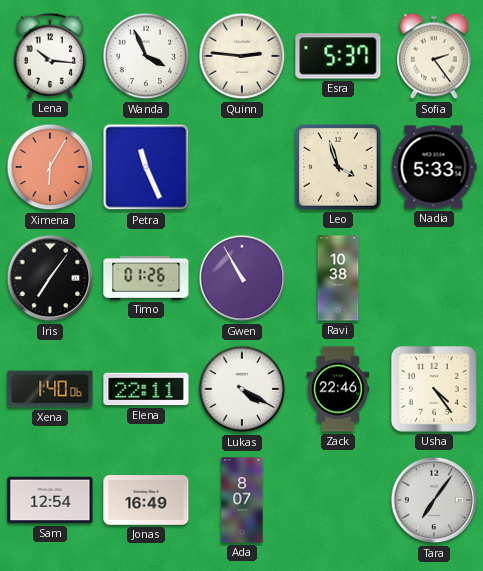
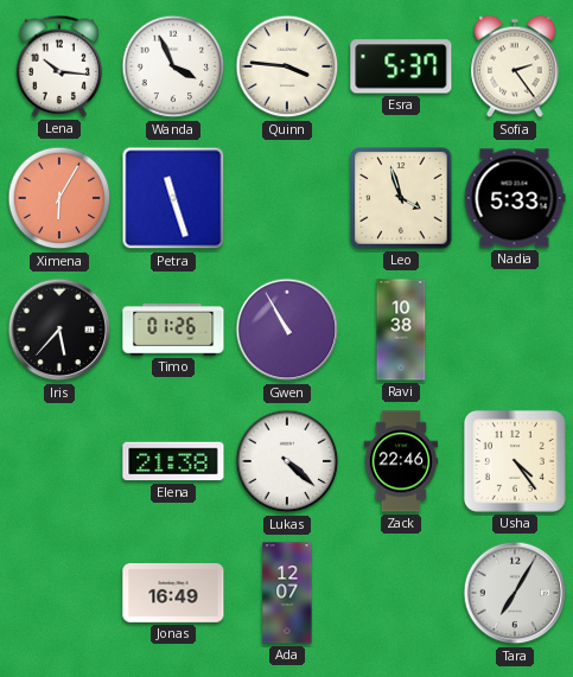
Quinn: 2:46 -> 3:46 (287, 66)
Petra: 11:26 -> 11:27 (173, 198)
Iris: 7:06 -> 5:37 (59, 330)
Xena: 1:40 -> none (50, 389)
Elena: 22:11 -> 21:38 (173, 461)
Lukas: 4:20 -> 4:22 (287, 461)
Sam: 12:54 -> none (50, 500)
Ada: 8:07 -> 12:07 (287, 593)
Tara: 7:06 -> 7:05 (515, 593)
